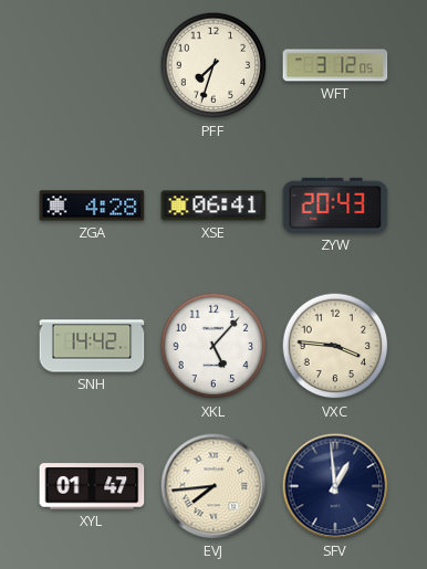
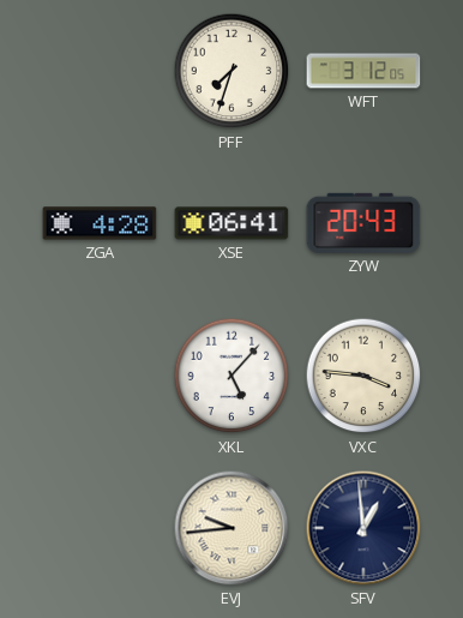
SNH: 14:42 -> none (92, 346)
XYL: 01:47 -> none (92, 486)
EVJ: 7:44 -> 9:44 (231, 528)
